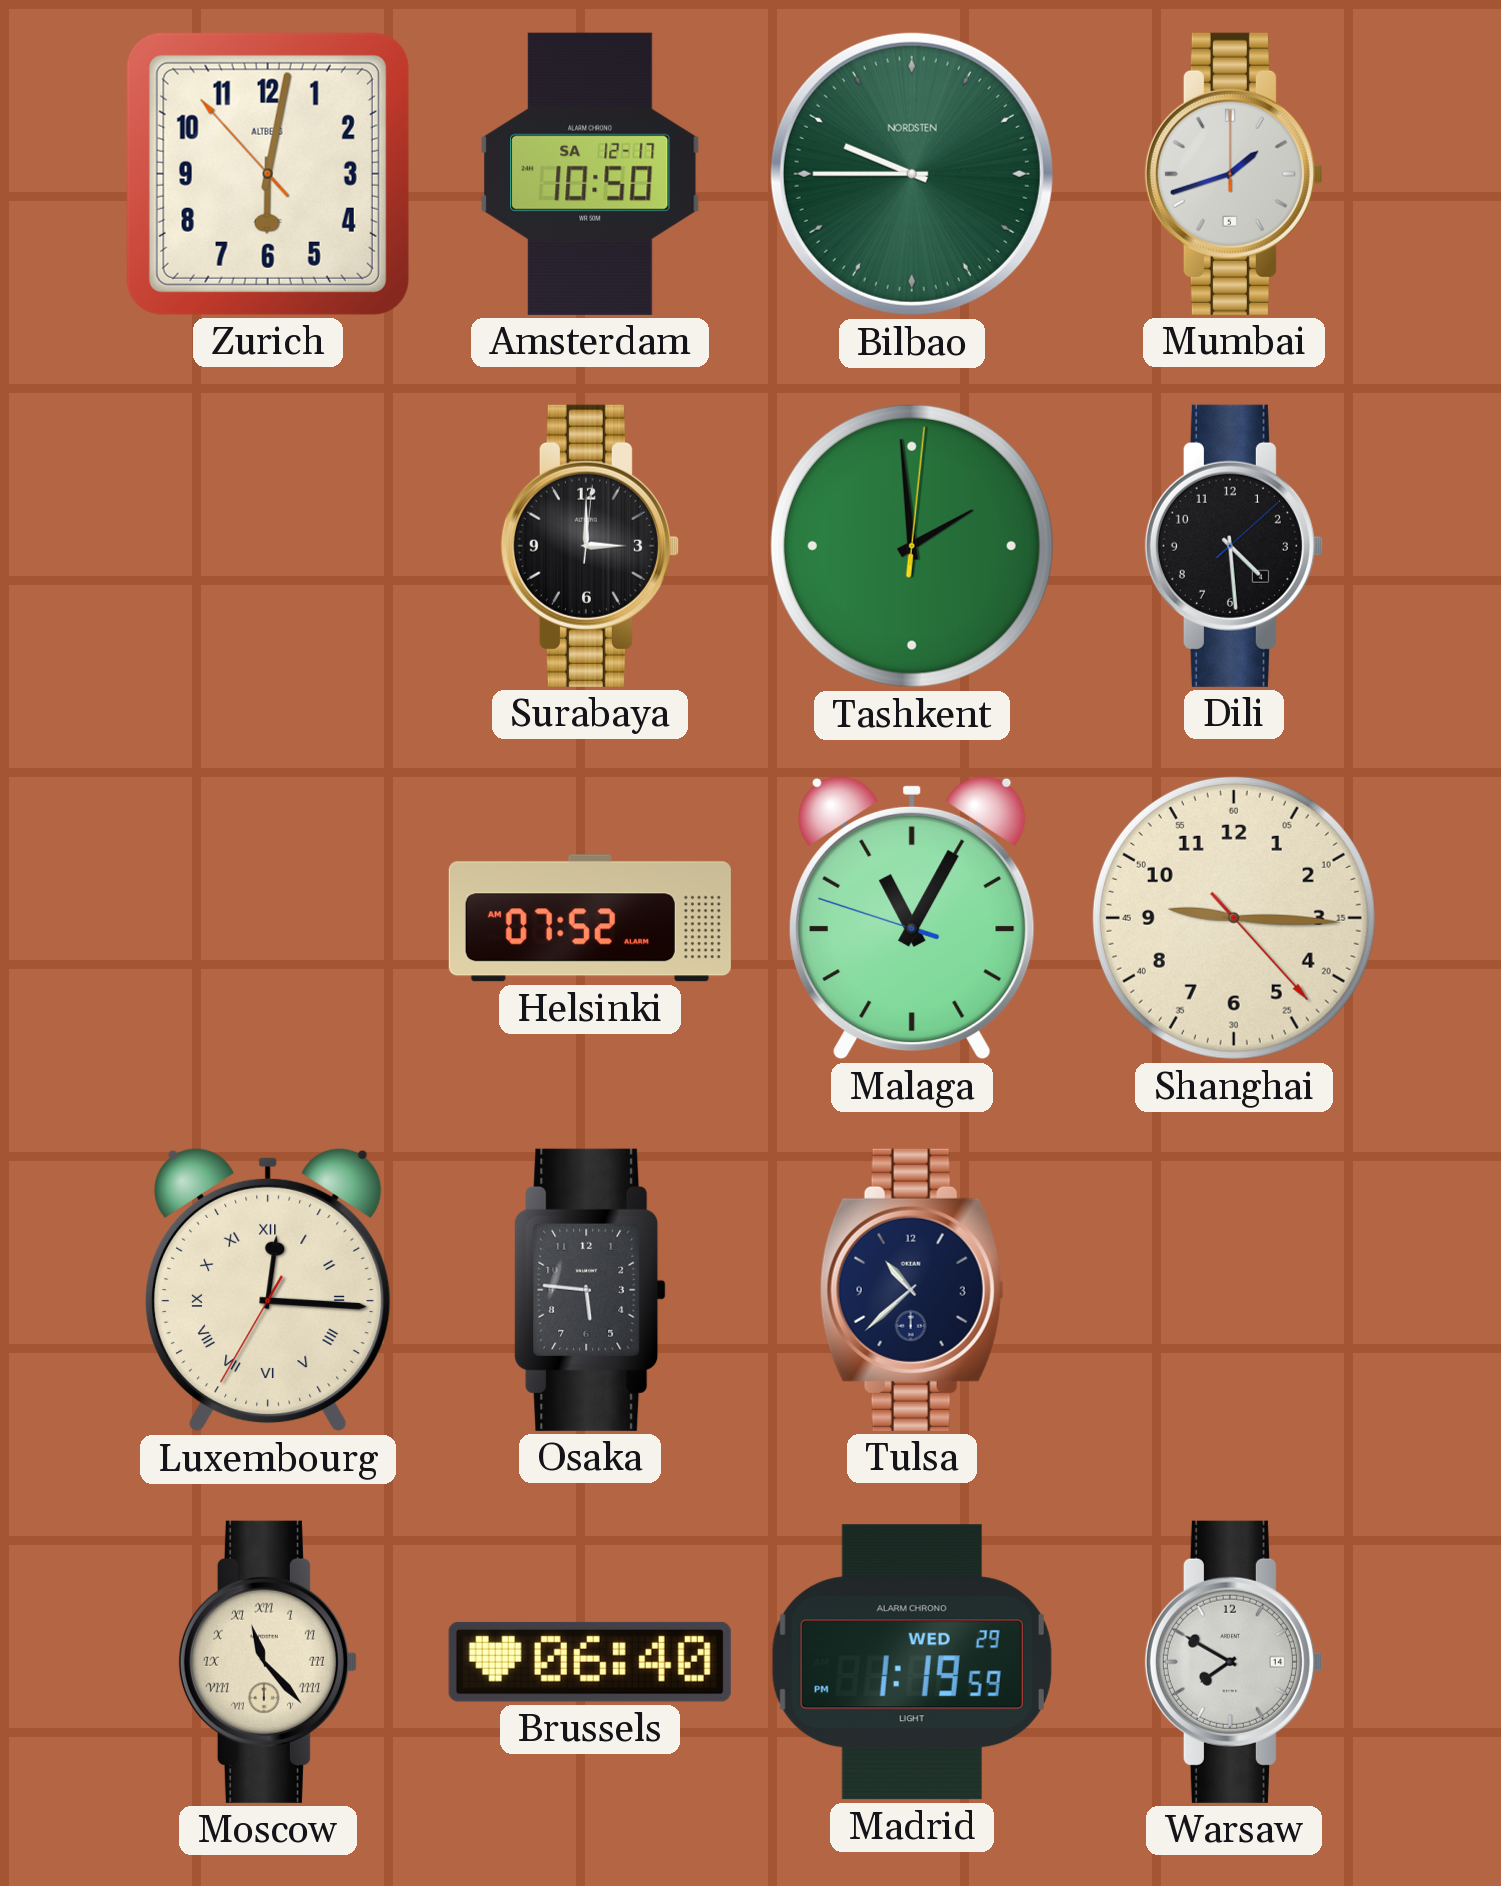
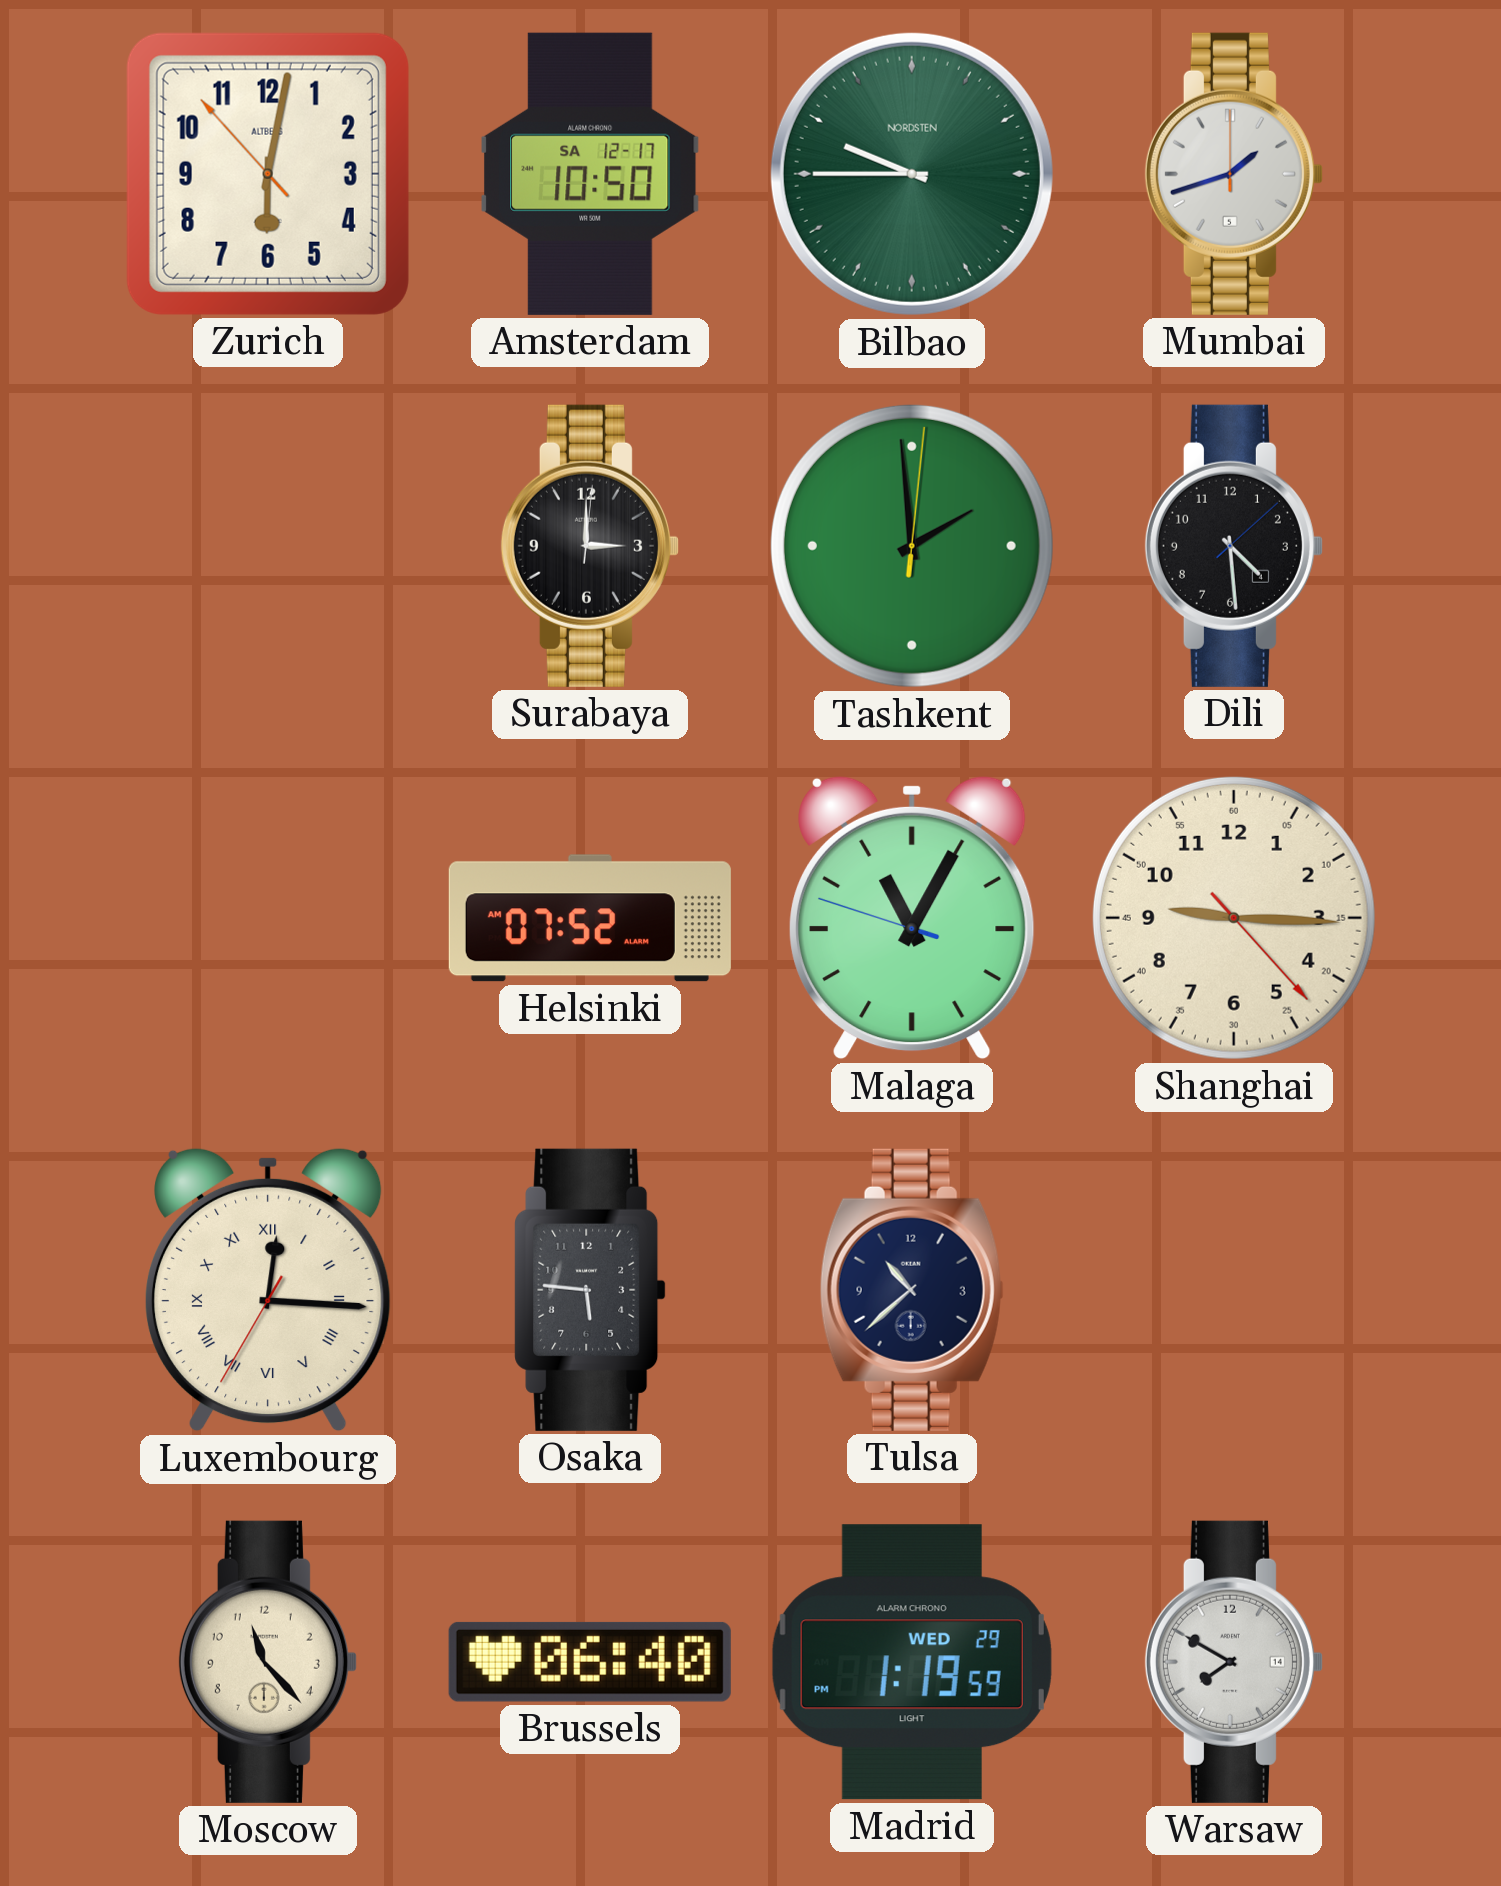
Moscow numerals: Roman -> Arabic (268, 1662)
